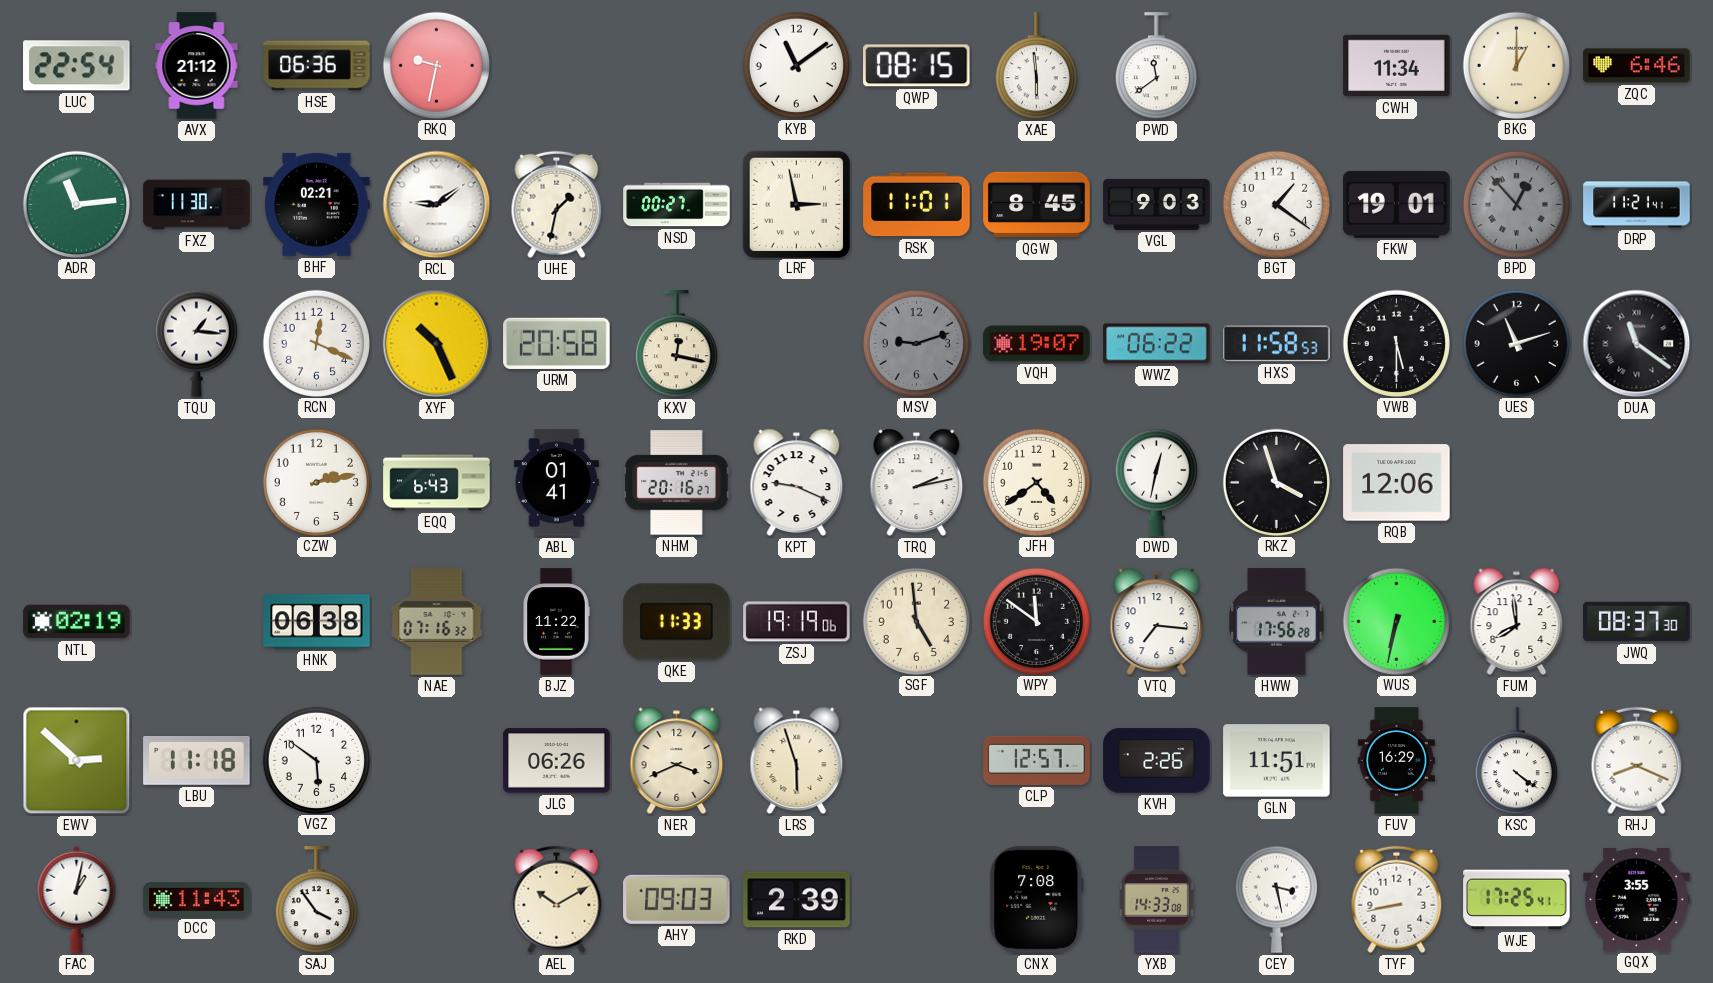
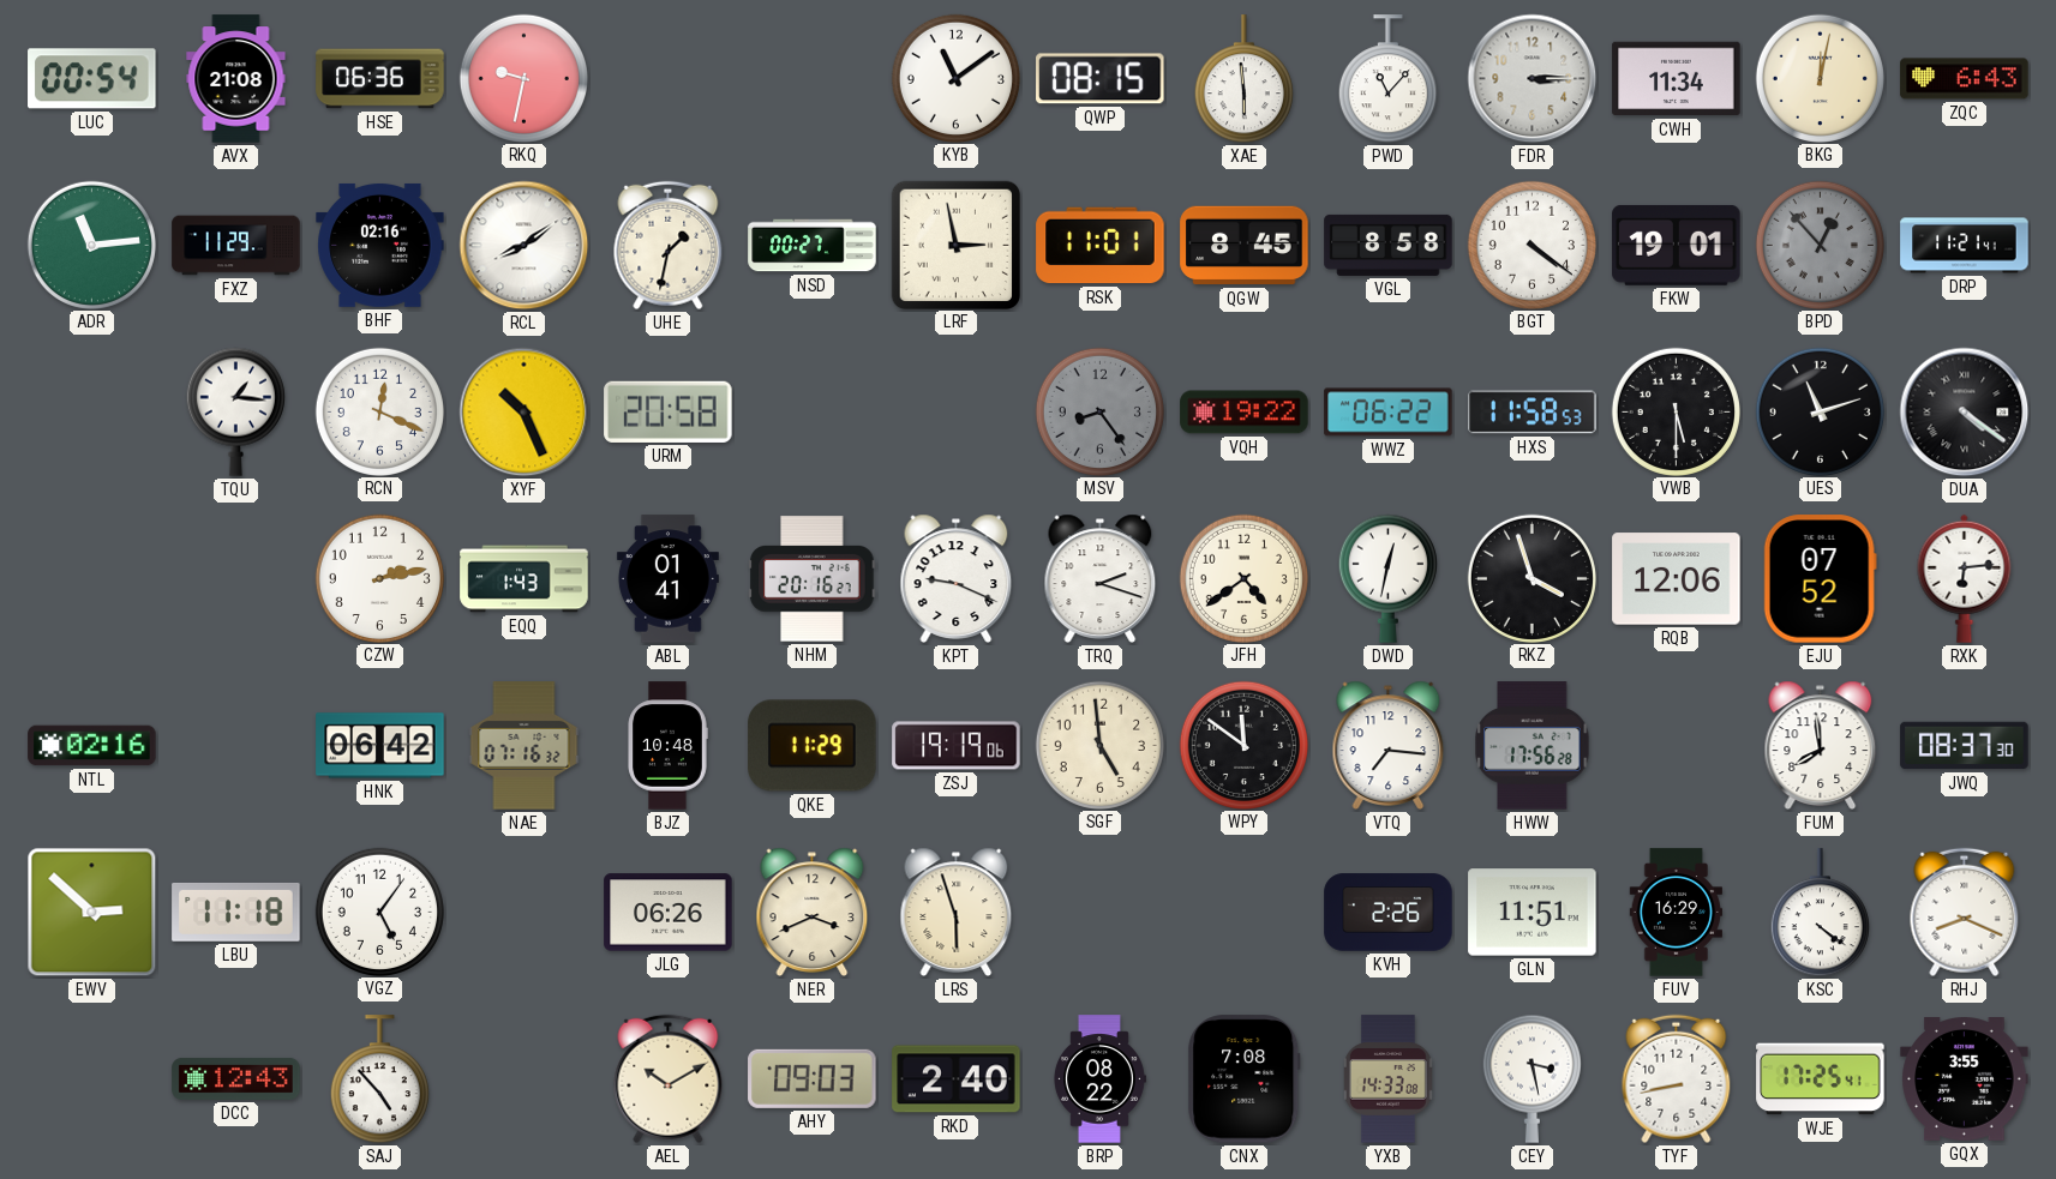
LUC: 22:54 -> 00:54 (92, 79)
AVX: 21:12 -> 21:08 (236, 79)
PWD: 11:39 -> 11:07 (1387, 79)
FDR: none -> 3:15 (1533, 79)
BKG: 1:00 -> 12:02 (1820, 78)
ZQC: 6:46 -> 6:43 (1965, 79)
FXZ: 11:30 -> 11:29 (236, 246)
BHF: 02:21 -> 02:16 (380, 245)
RCL: 9:09 -> 8:09 (525, 246)
VGL: 9:03 -> 8:58 (1389, 245)
BGT: 1:21 -> 4:21 (1531, 245)
KXV: 12:17 -> none (676, 344)
MSV: 9:12 -> 8:24 (1099, 411)
VQH: 19:07 -> 19:22 (1245, 413)
DUA: 11:21 -> 4:21 (1965, 413)
EQQ: 6:43 -> 1:43 (525, 579)
TRQ: 2:13 -> 2:18 (1101, 578)
EJU: none -> 07:52 (1820, 579)
RXK: none -> 6:14 (1965, 578)
NTL: 02:19 -> 02:16 (92, 746)
HNK: 06:38 -> 06:42 (380, 746)
BJZ: 11:22 -> 10:48 (667, 746)
QKE: 11:33 -> 11:29 (813, 746)
WUS: 6:32 -> none (1396, 621)
VGZ: 5:51 -> 5:06 (379, 912)
CLP: 12:57 -> none (1037, 760)
FAC: 1:02 -> none (77, 899)
DCC: 11:43 -> 12:43 (236, 1078)
SAJ: 3:54 -> 4:53 (379, 1079)
RKD: 2:39 -> 2:40 (957, 1079)
BRP: none -> 08:22 (1099, 1079)
